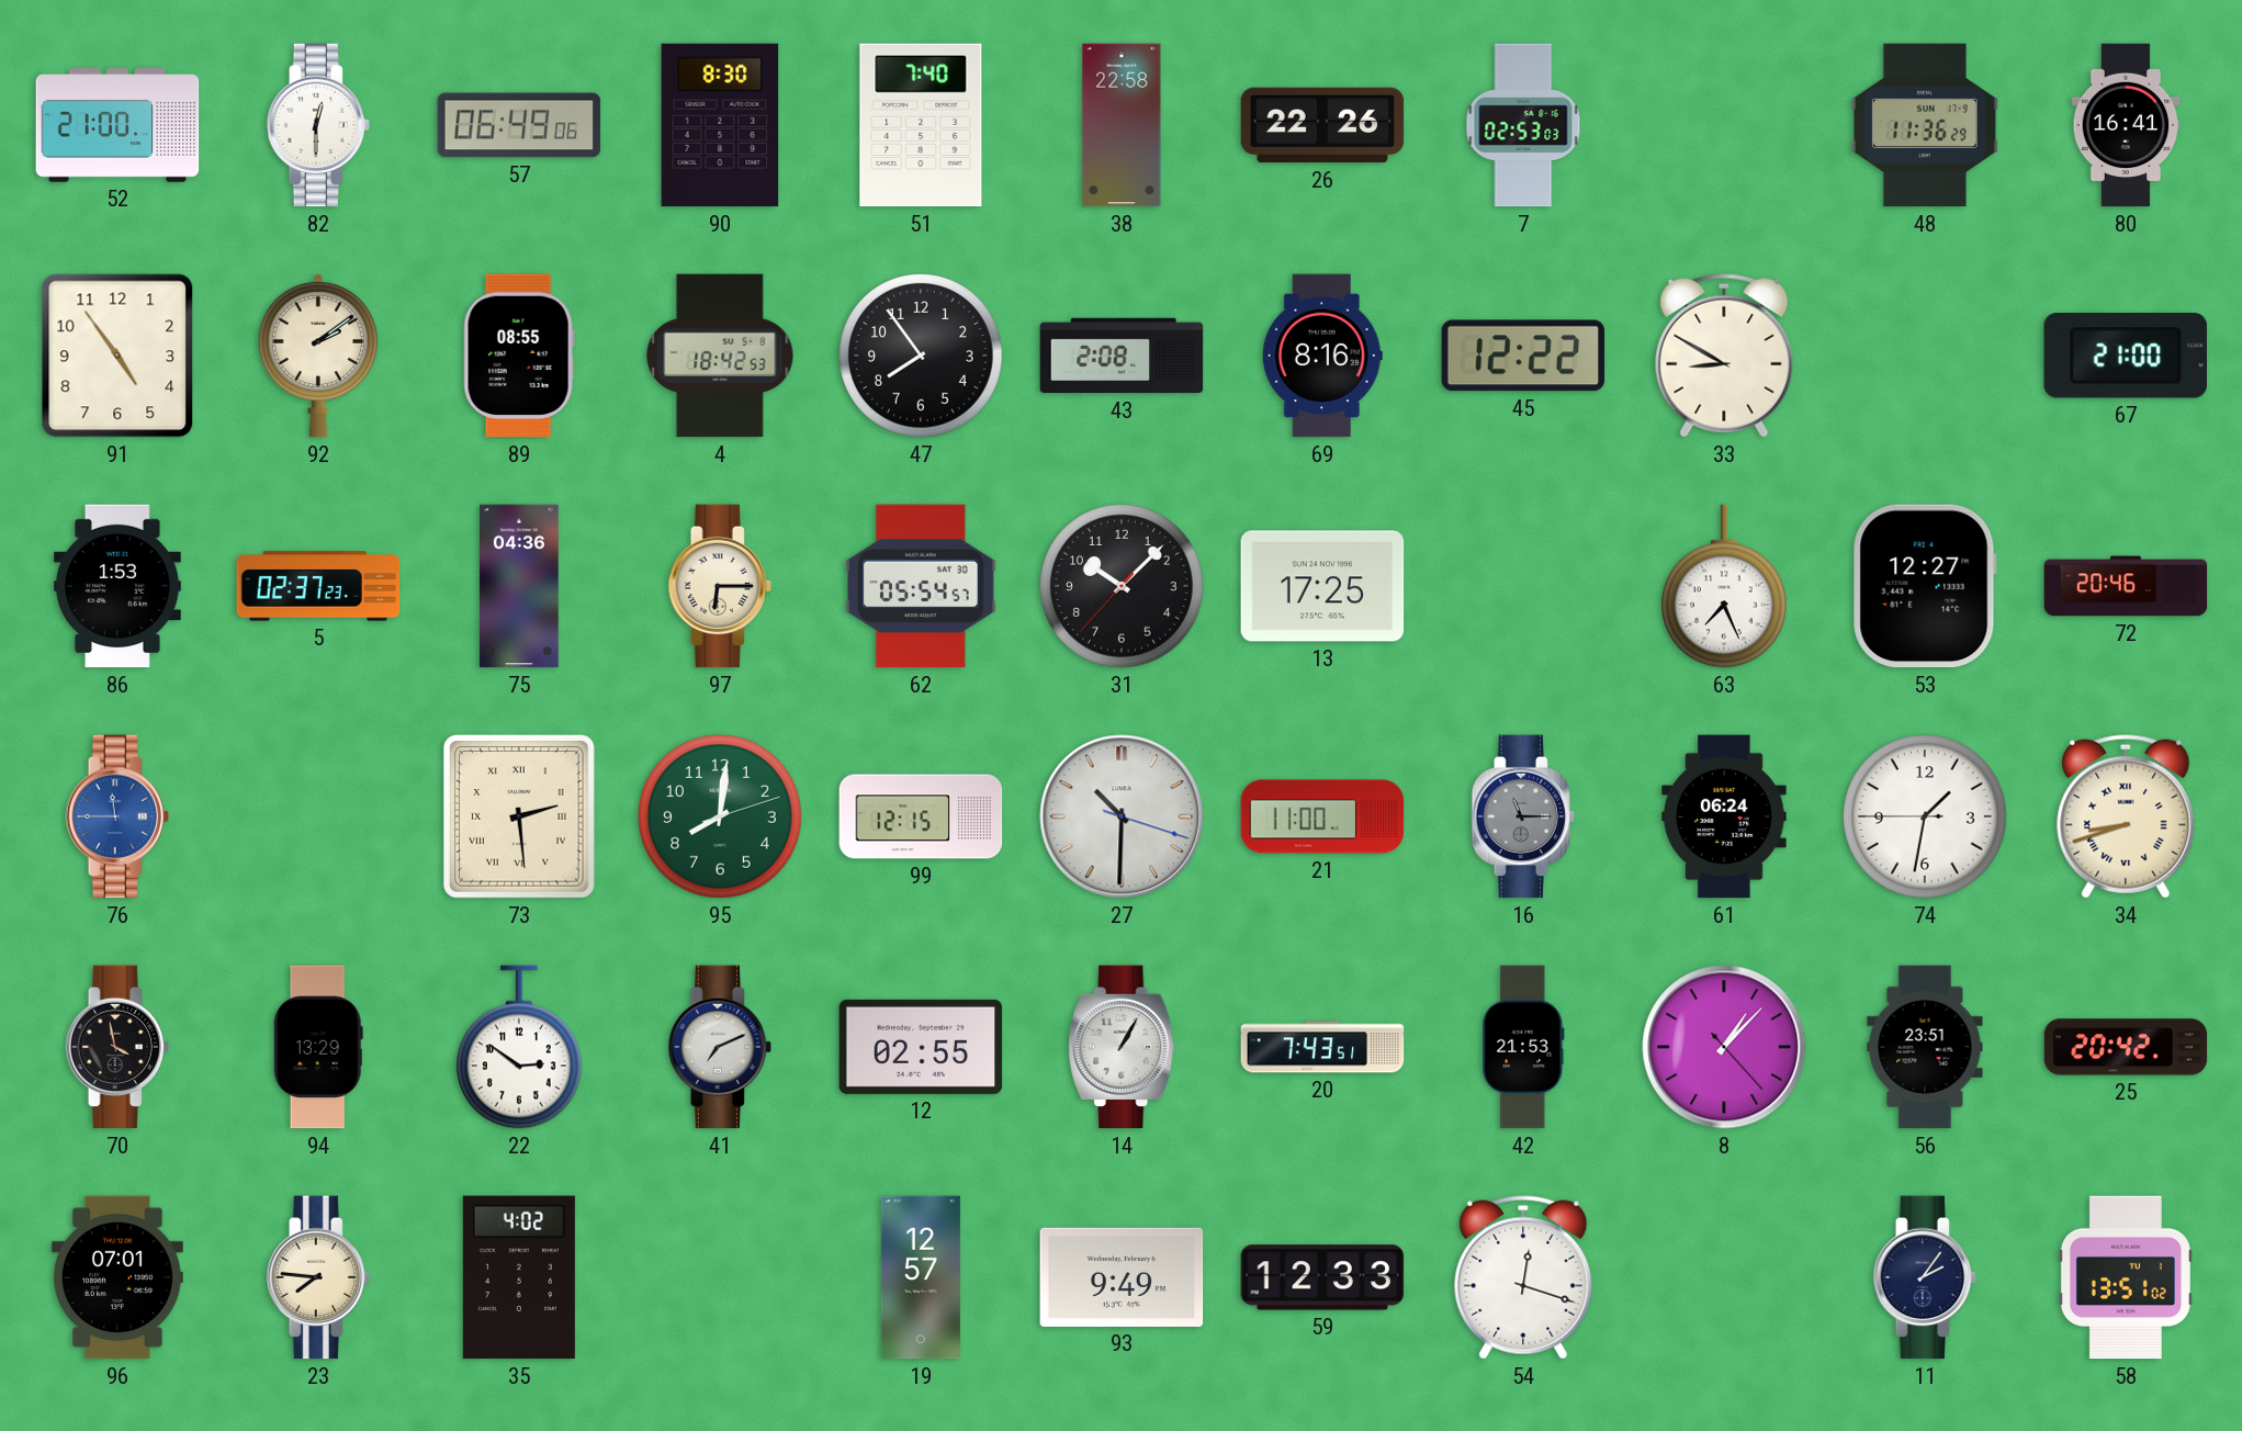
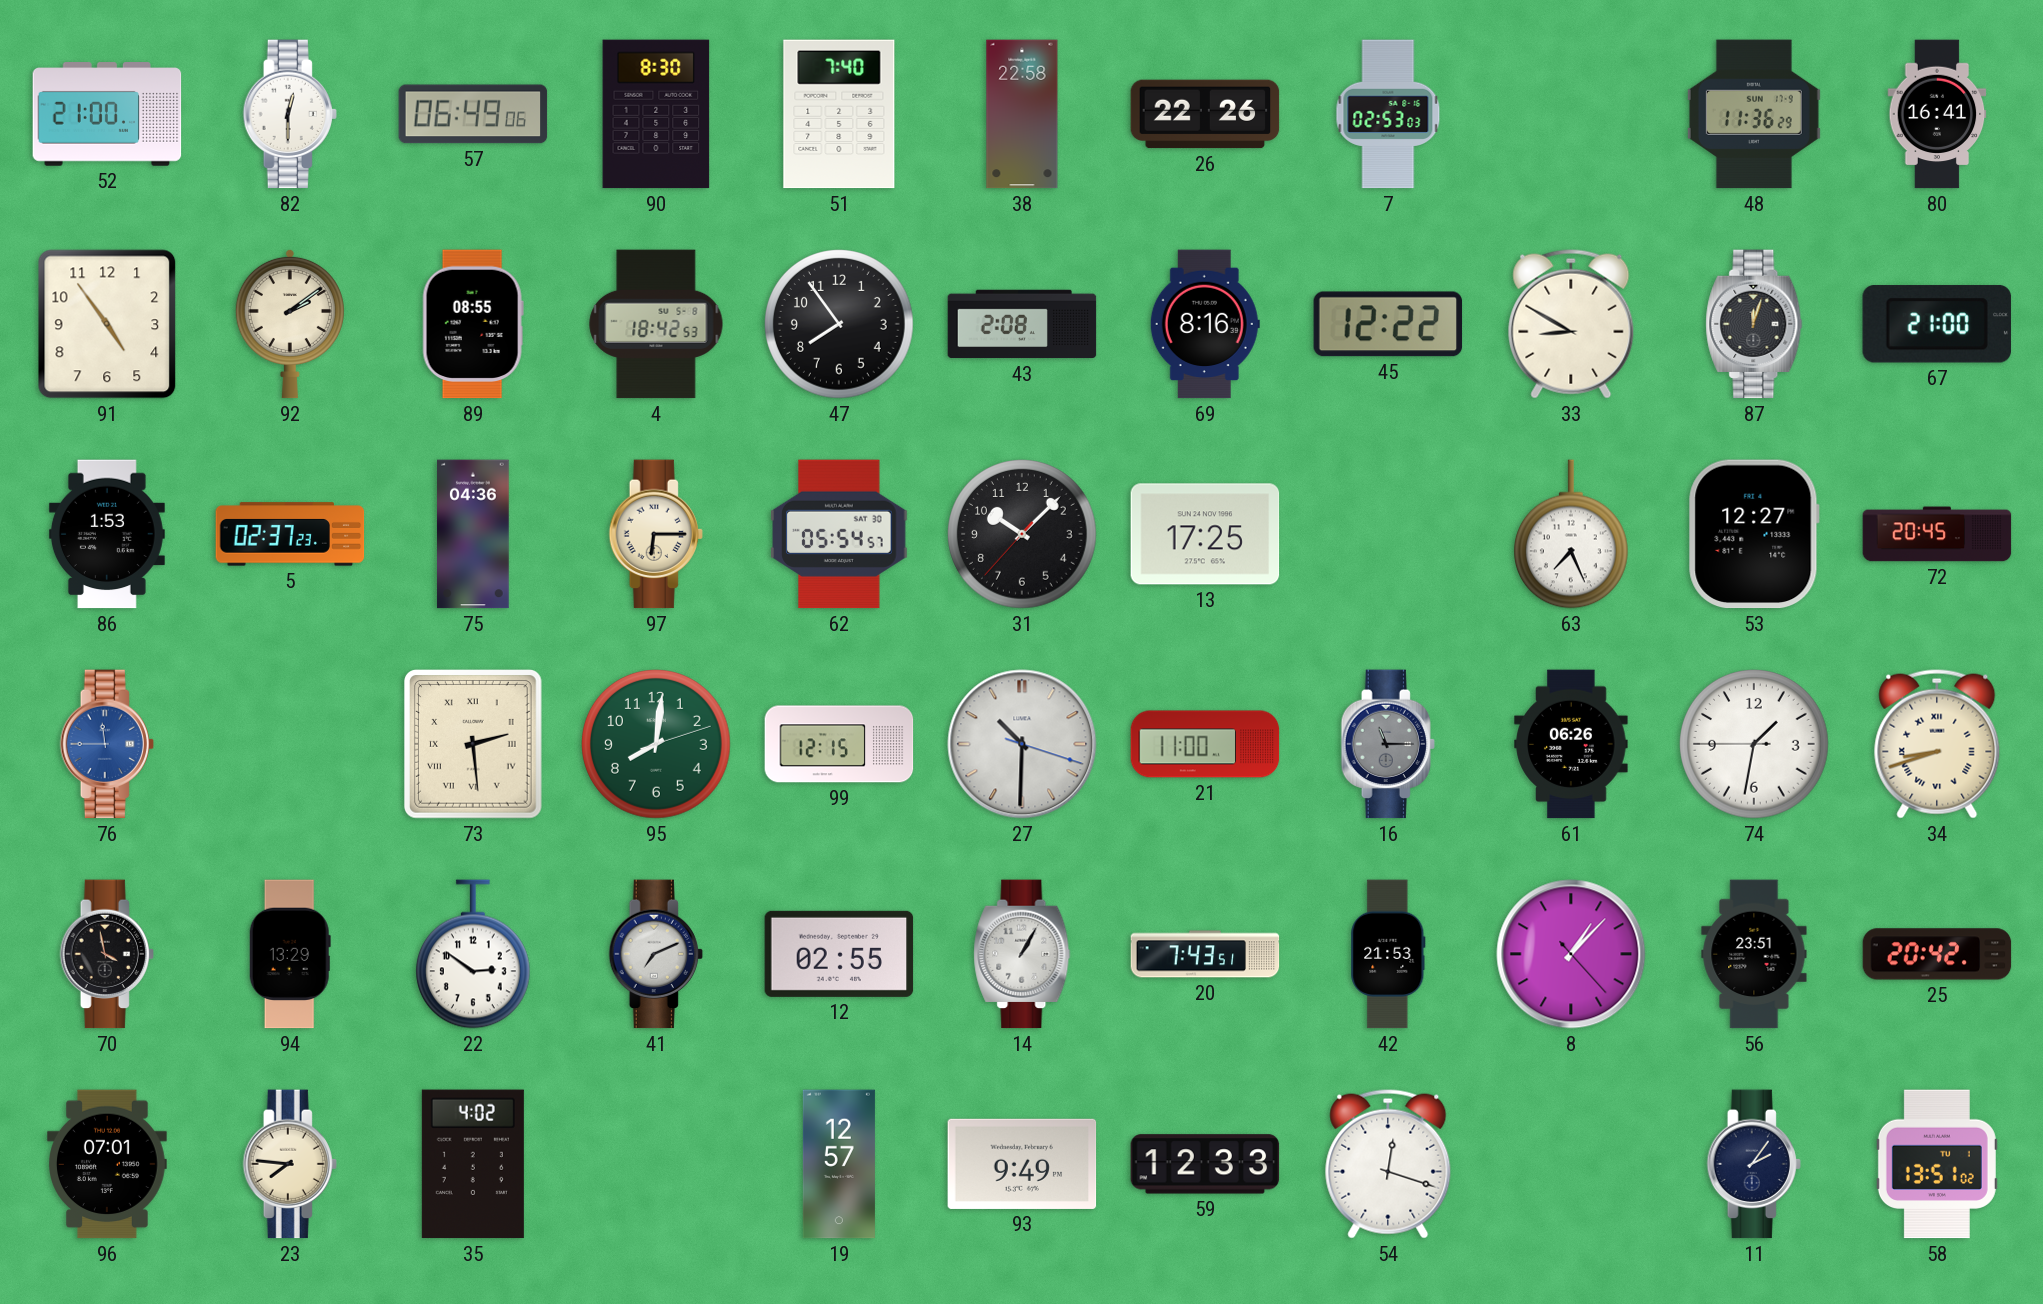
87: none -> 12:03 (1754, 324)
72: 20:46 -> 20:45 (1937, 534)
61: 06:24 -> 06:26 (1571, 744)
